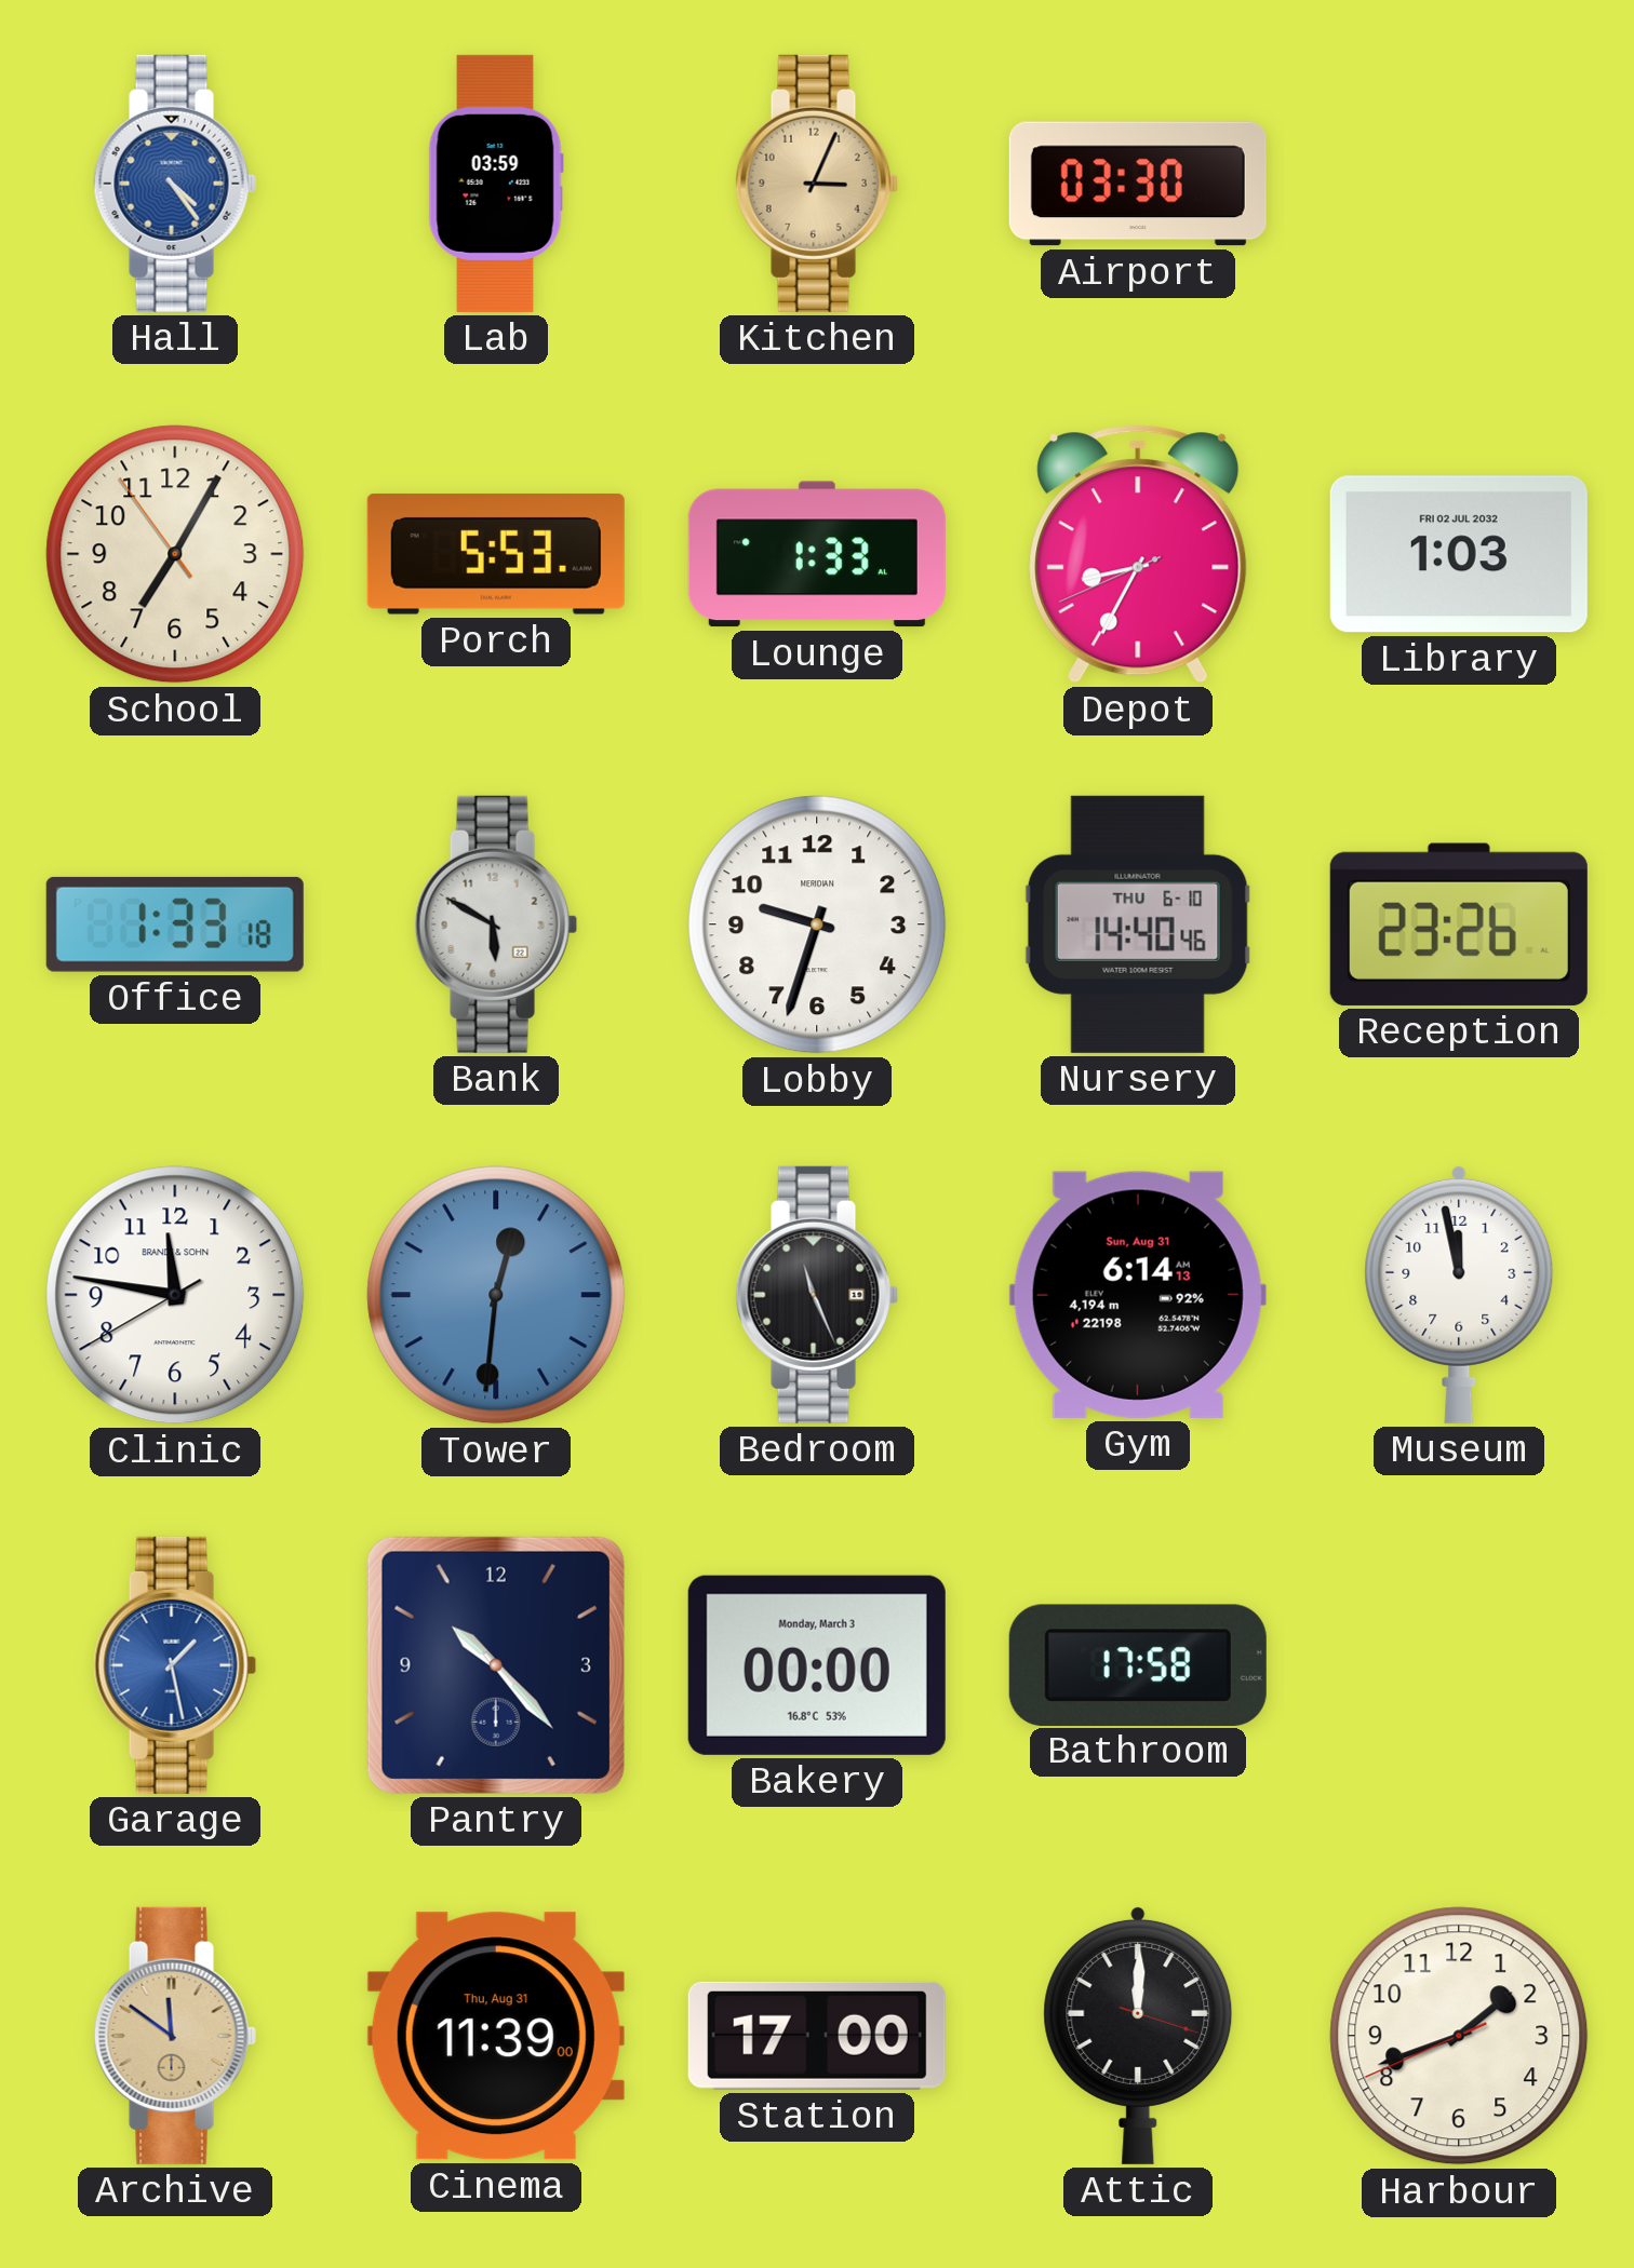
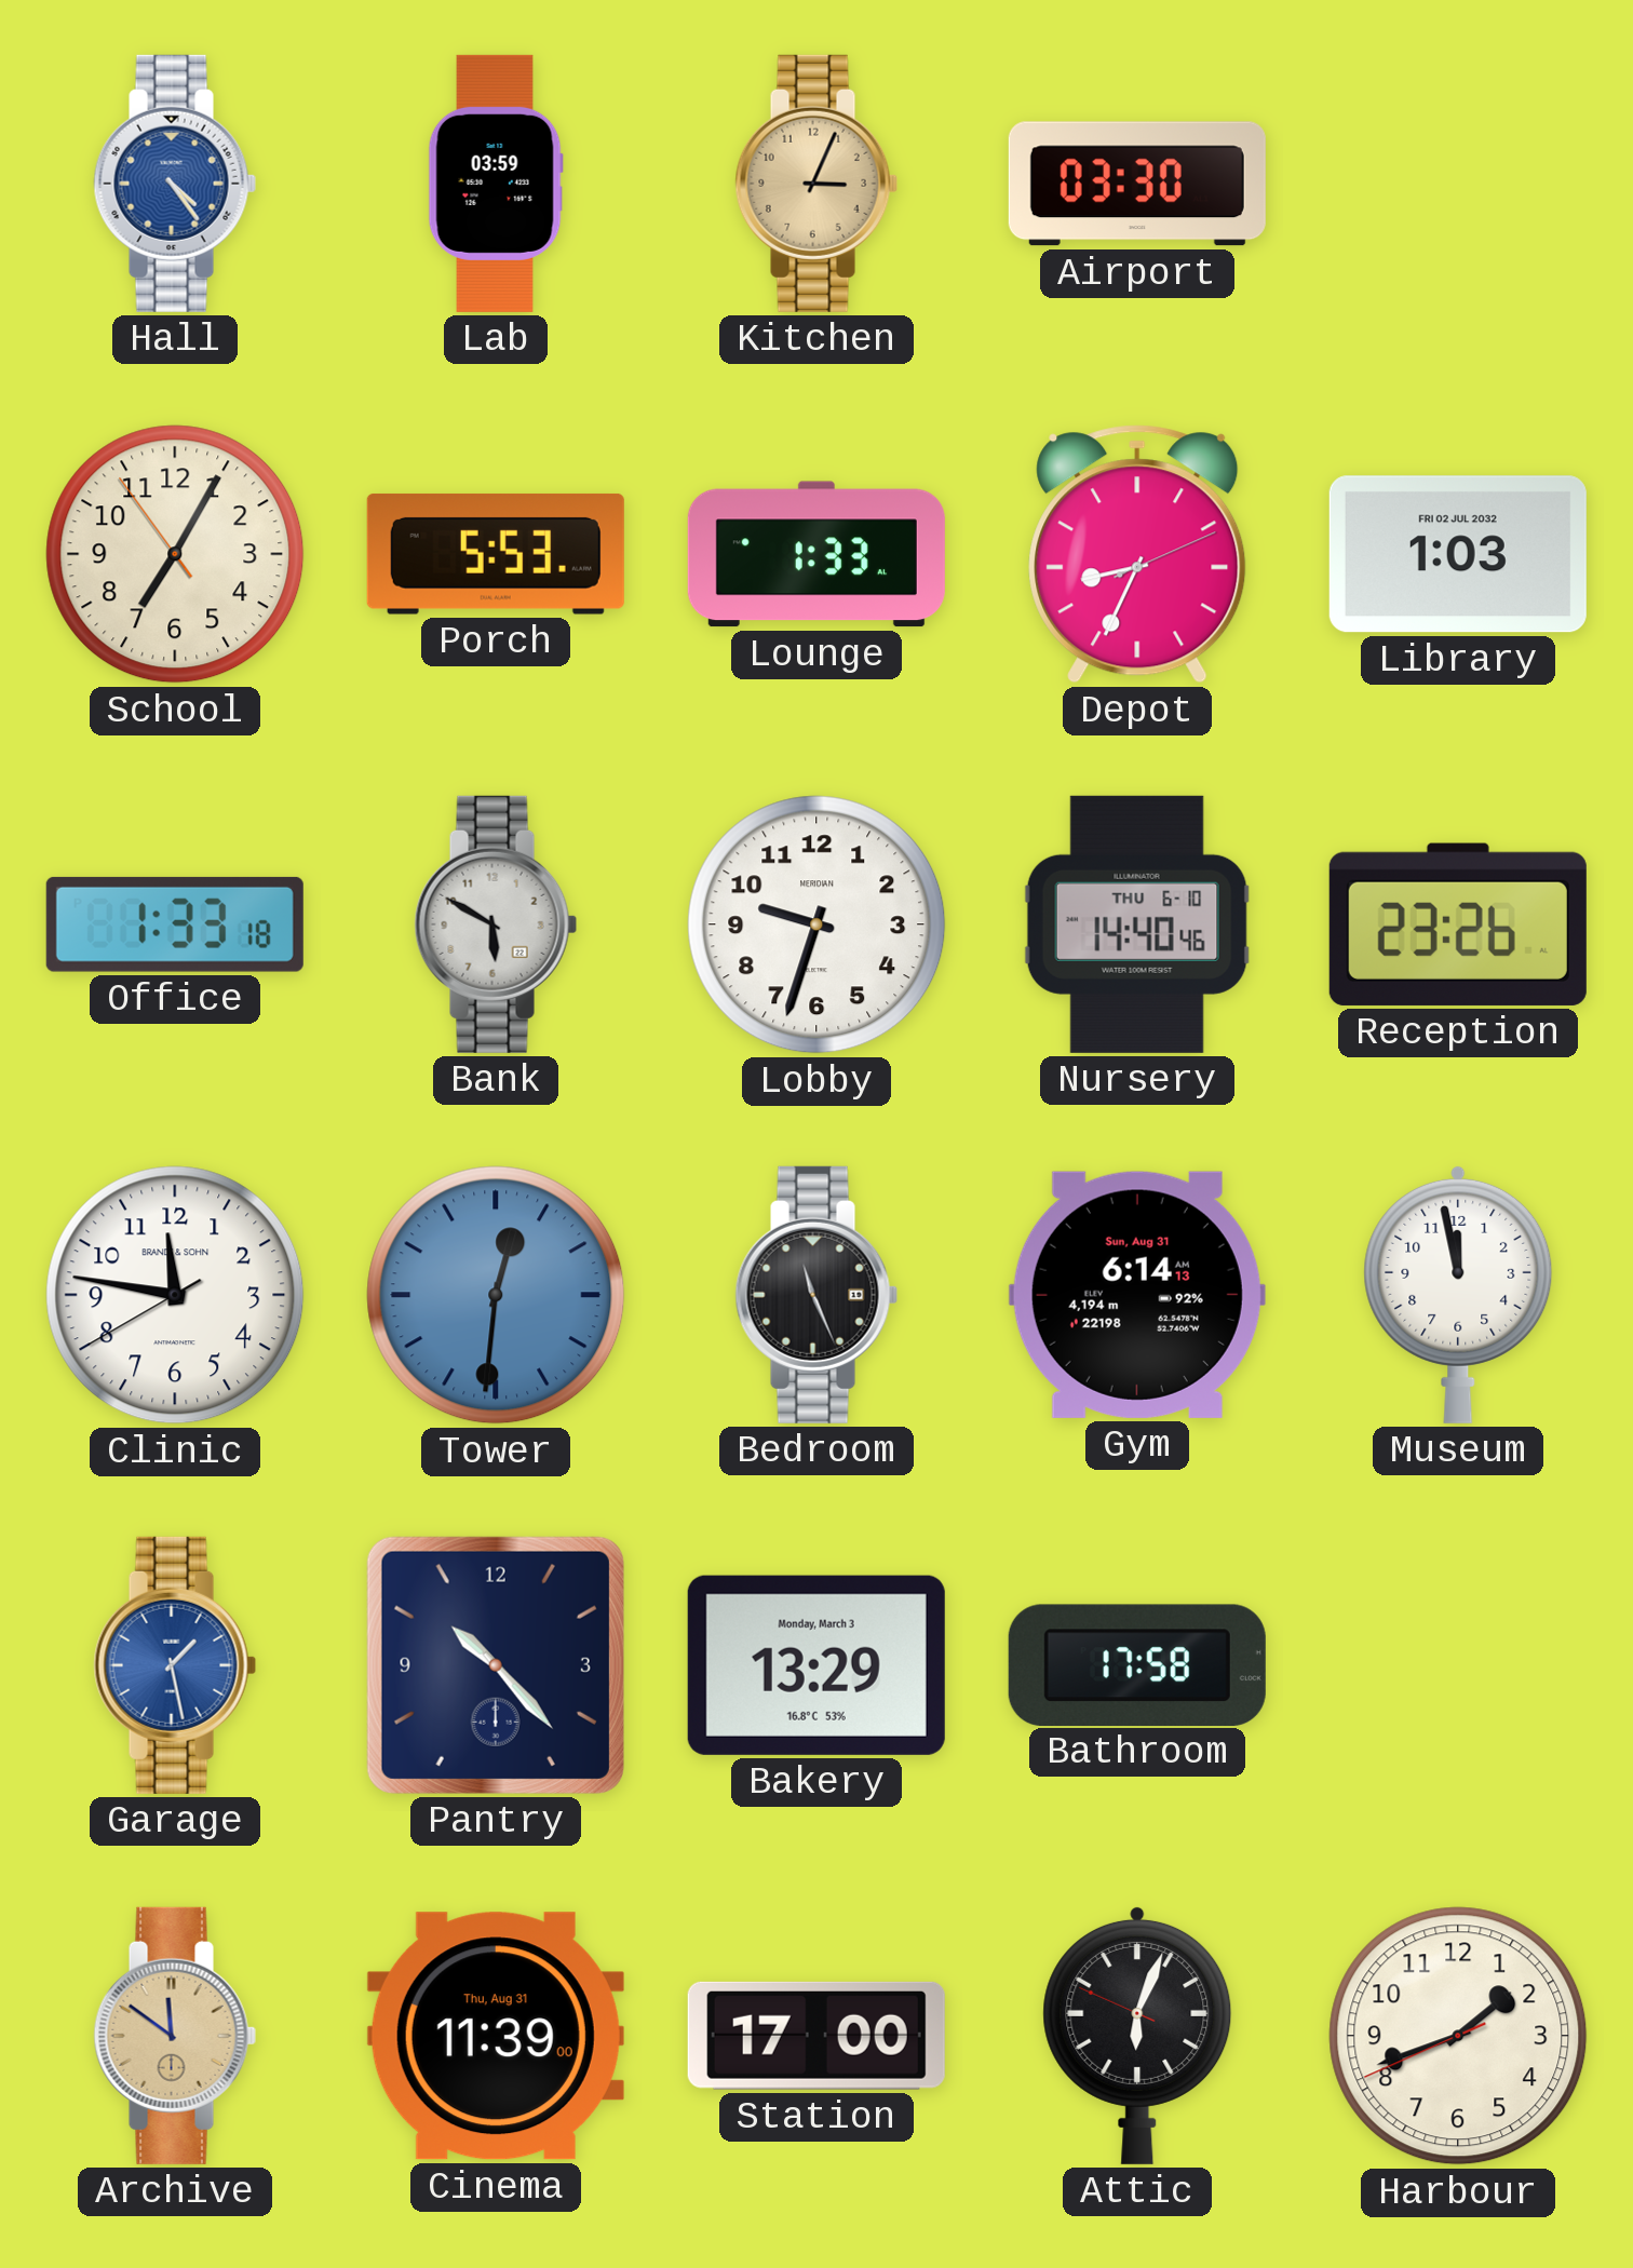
Depot: 8:34:41 -> 8:34:11 (1137, 554)
Bakery: 00:00 -> 13:29 (817, 1665)
Attic: 12:00 -> 6:03 (1137, 2035)
